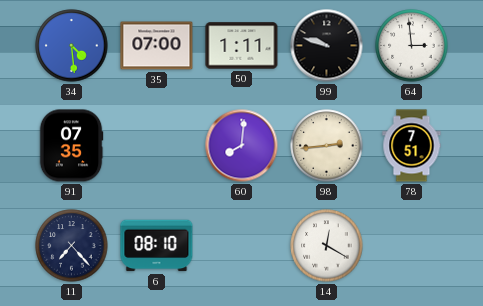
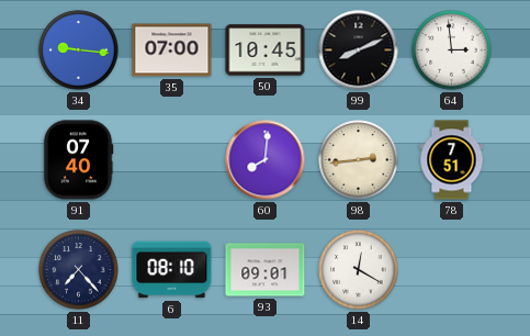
34: 4:29 -> 9:16 (79, 51)
50: 1:11 -> 10:45 (266, 51)
99: 9:48 -> 8:11 (359, 51)
91: 07:35 -> 07:40 (78, 160)
93: none -> 09:01 (266, 270)
